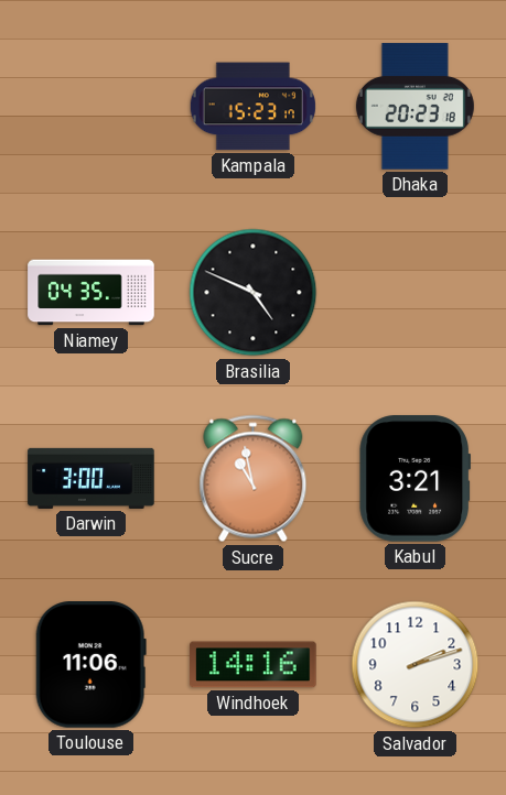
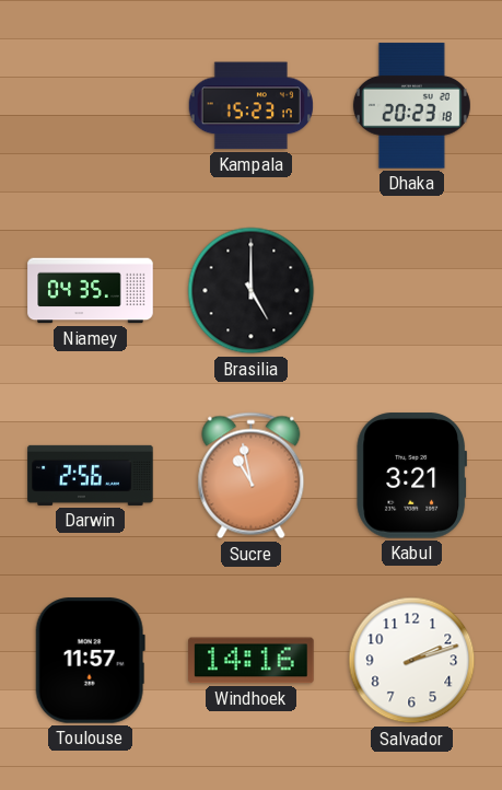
Brasilia: 4:49 -> 5:00 (252, 291)
Darwin: 3:00 -> 2:56 (91, 475)
Toulouse: 11:06 -> 11:57 (90, 661)
